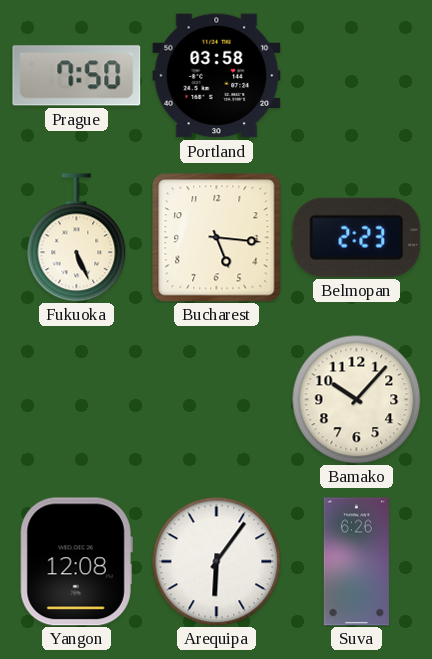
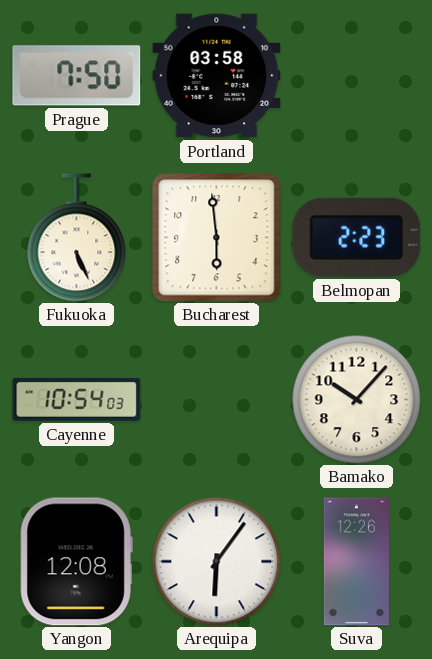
Bucharest: 5:16 -> 5:59 (217, 238)
Cayenne: none -> 10:54 (77, 399)
Suva: 6:26 -> 12:26 (356, 562)
